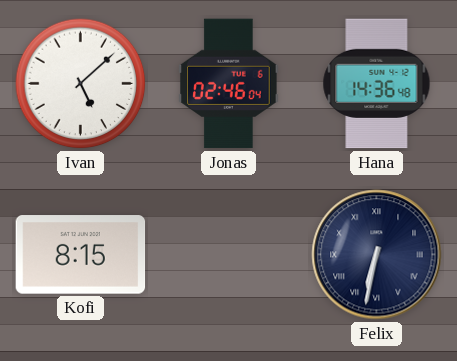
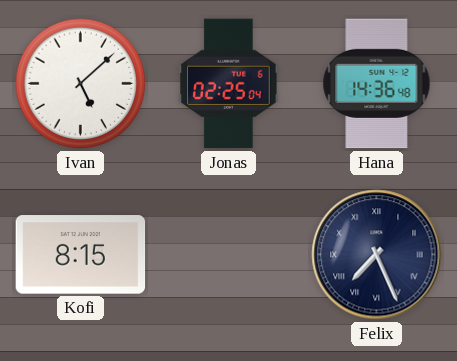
Jonas: 02:46 -> 02:25 (229, 84)
Felix: 6:32 -> 7:26 (377, 255)
